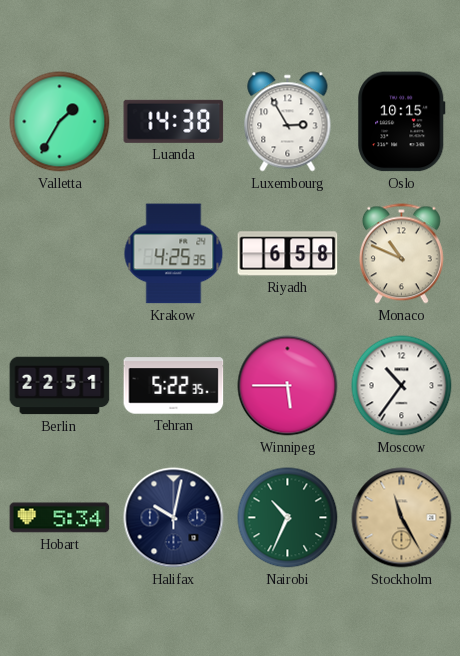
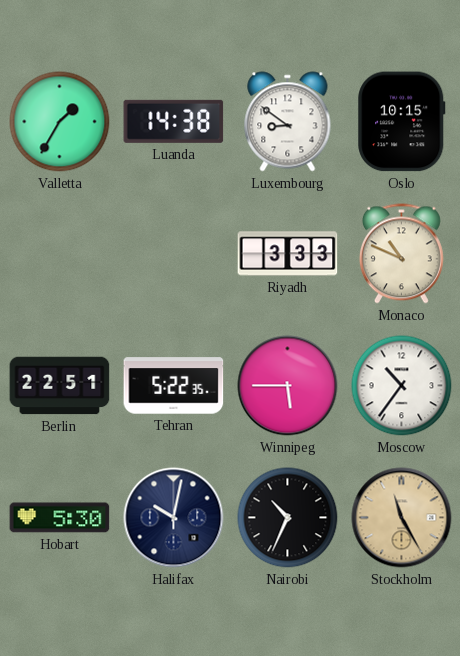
Luxembourg: 2:55 -> 8:51 (288, 122)
Krakow: 4:25 -> none (174, 254)
Riyadh: 6:58 -> 3:33 (288, 254)
Hobart: 5:34 -> 5:30 (60, 518)
Nairobi dial: green -> black (288, 518)
